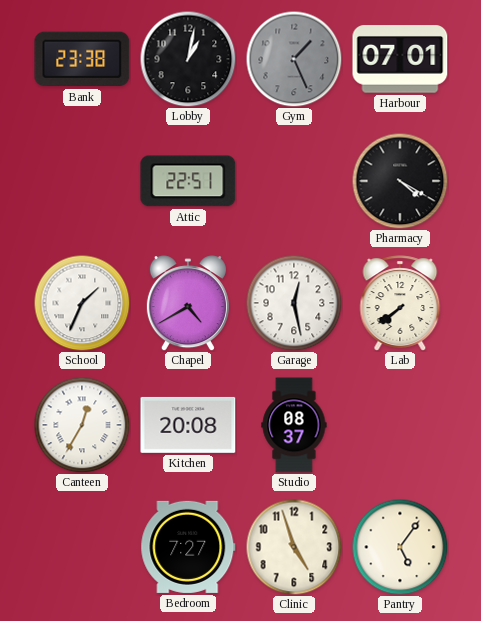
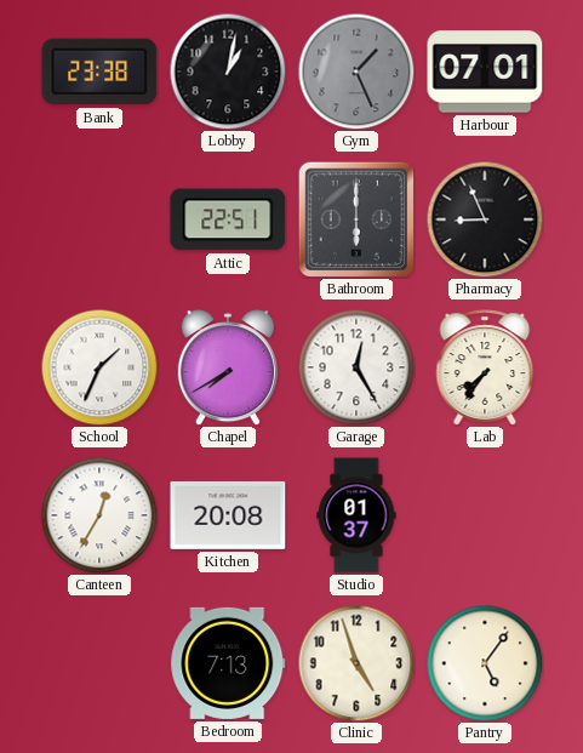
Bathroom: none -> 6:00 (355, 218)
Pharmacy: 4:20 -> 8:56 (485, 219)
Chapel: 4:40 -> 7:40 (228, 367)
Garage: 12:28 -> 12:25 (356, 367)
Lab: 7:39 -> 7:36 (485, 367)
Studio: 08:37 -> 01:37 (356, 515)
Bedroom: 7:27 -> 7:13 (228, 663)
